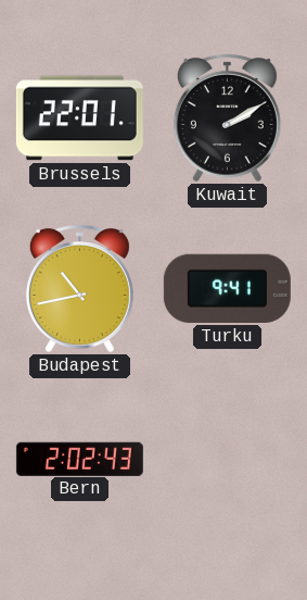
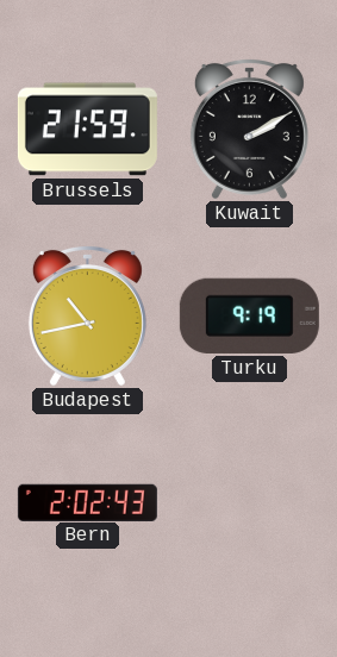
Brussels: 22:01 -> 21:59 (87, 130)
Turku: 9:41 -> 9:19 (249, 315)
